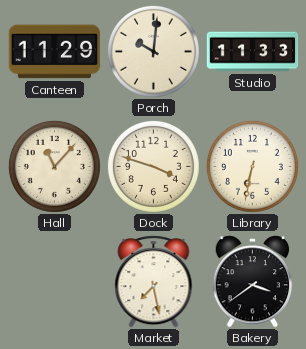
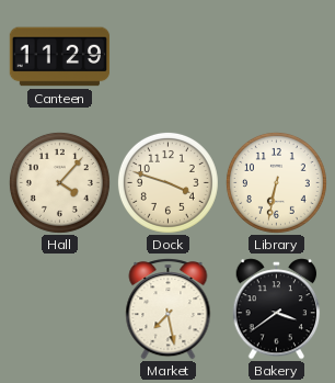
Porch: 10:01 -> none (153, 51)
Studio: 11:33 -> none (253, 52)
Hall: 11:07 -> 4:07 (59, 182)
